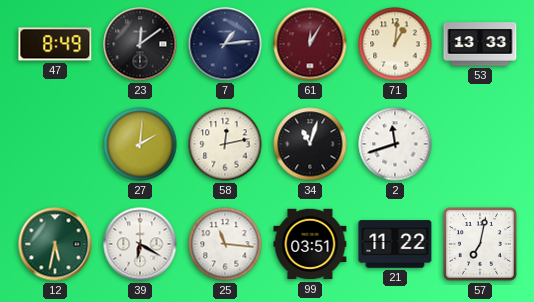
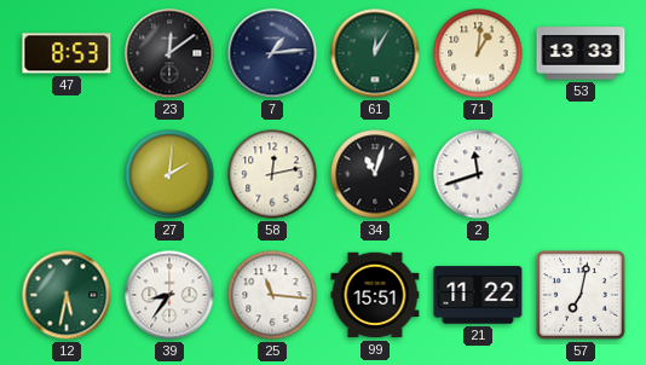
47: 8:49 -> 8:53 (67, 53)
61 dial: burgundy -> green (375, 53)
39: 6:20 -> 8:36 (169, 295)
99: 03:51 -> 15:51 (375, 295)
